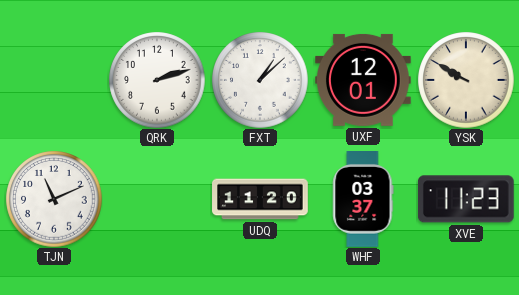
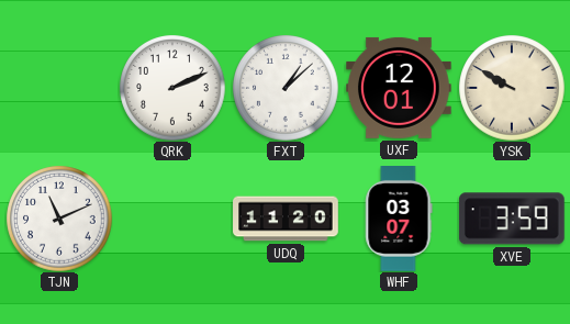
QRK: 2:12 -> 2:11 (172, 88)
WHF: 03:37 -> 03:07 (399, 219)
XVE: 11:23 -> 3:59 (512, 219)
